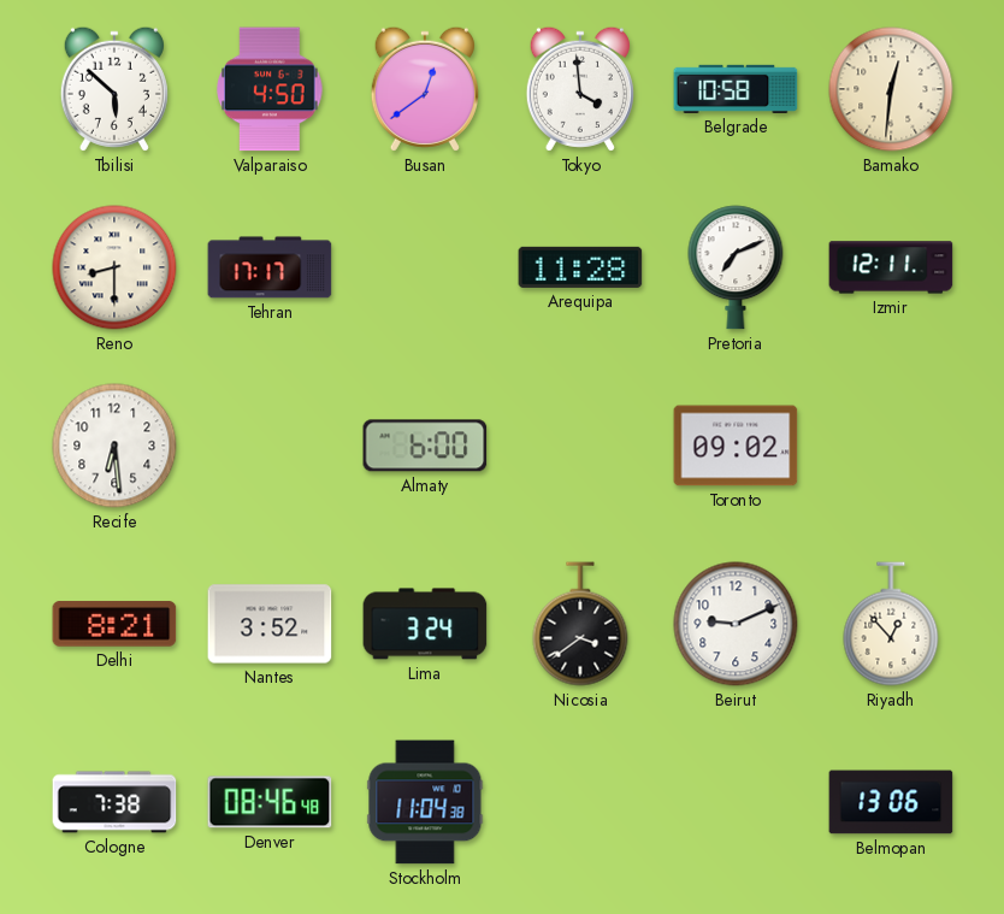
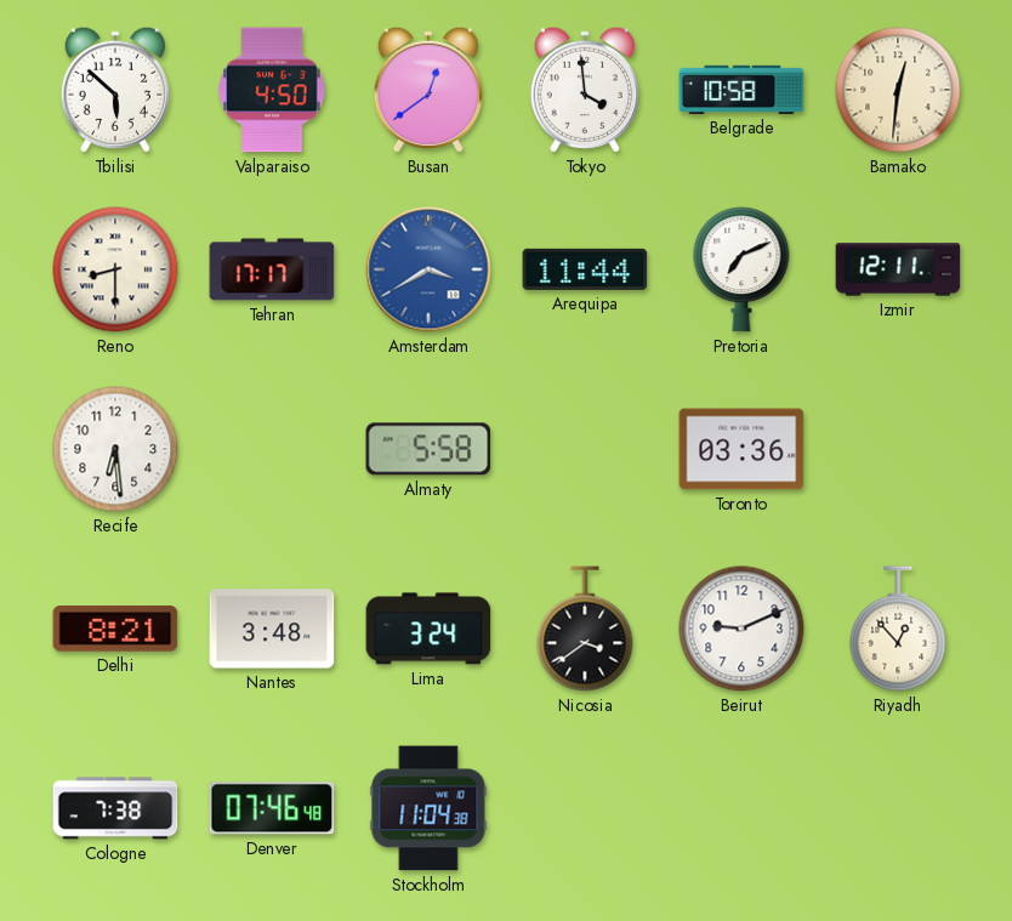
Amsterdam: none -> 3:40 (428, 269)
Arequipa: 11:28 -> 11:44 (585, 269)
Almaty: 6:00 -> 5:58 (428, 449)
Toronto: 09:02 -> 03:36 (741, 449)
Nantes: 3:52 -> 3:48 (272, 629)
Denver: 08:46 -> 07:46 (272, 808)
Belmopan: 13:06 -> none (891, 802)
